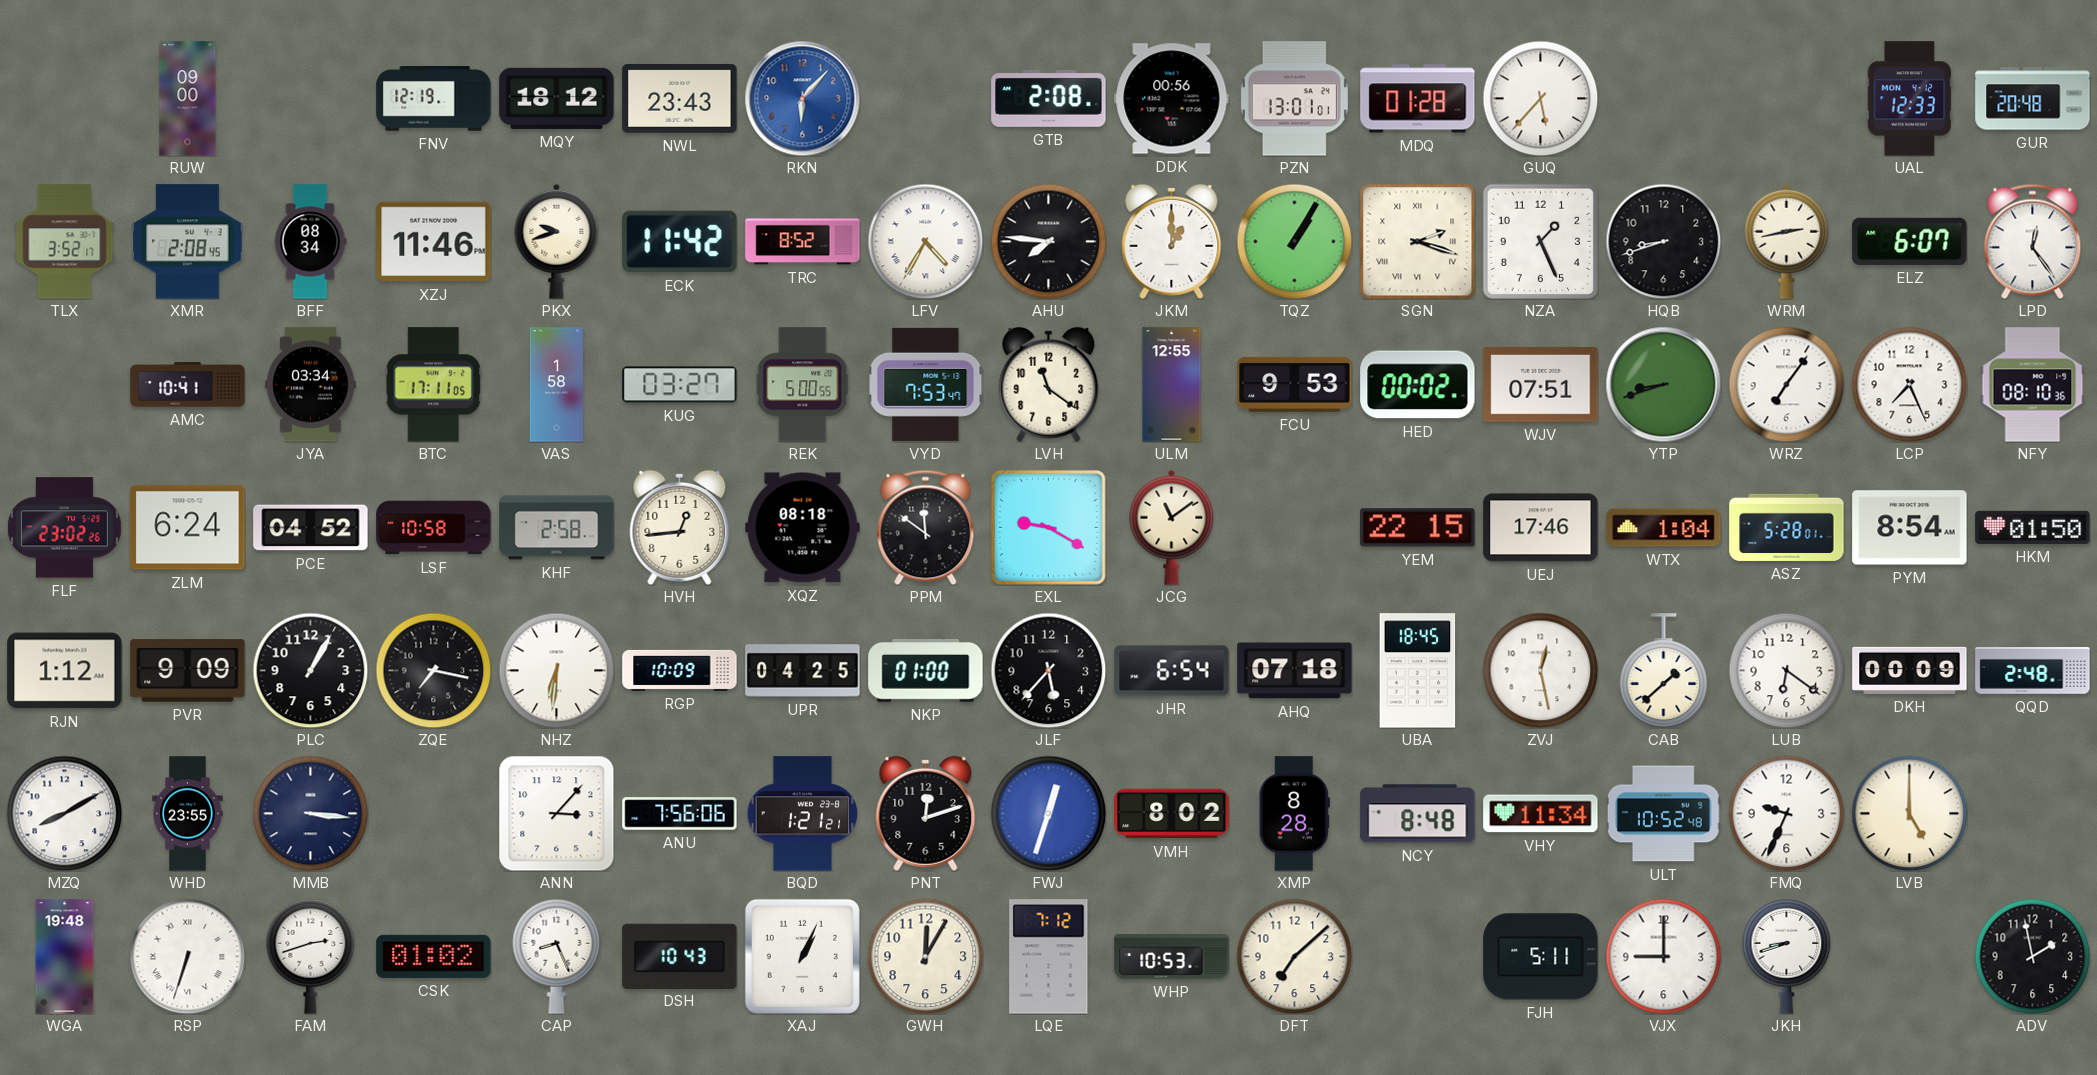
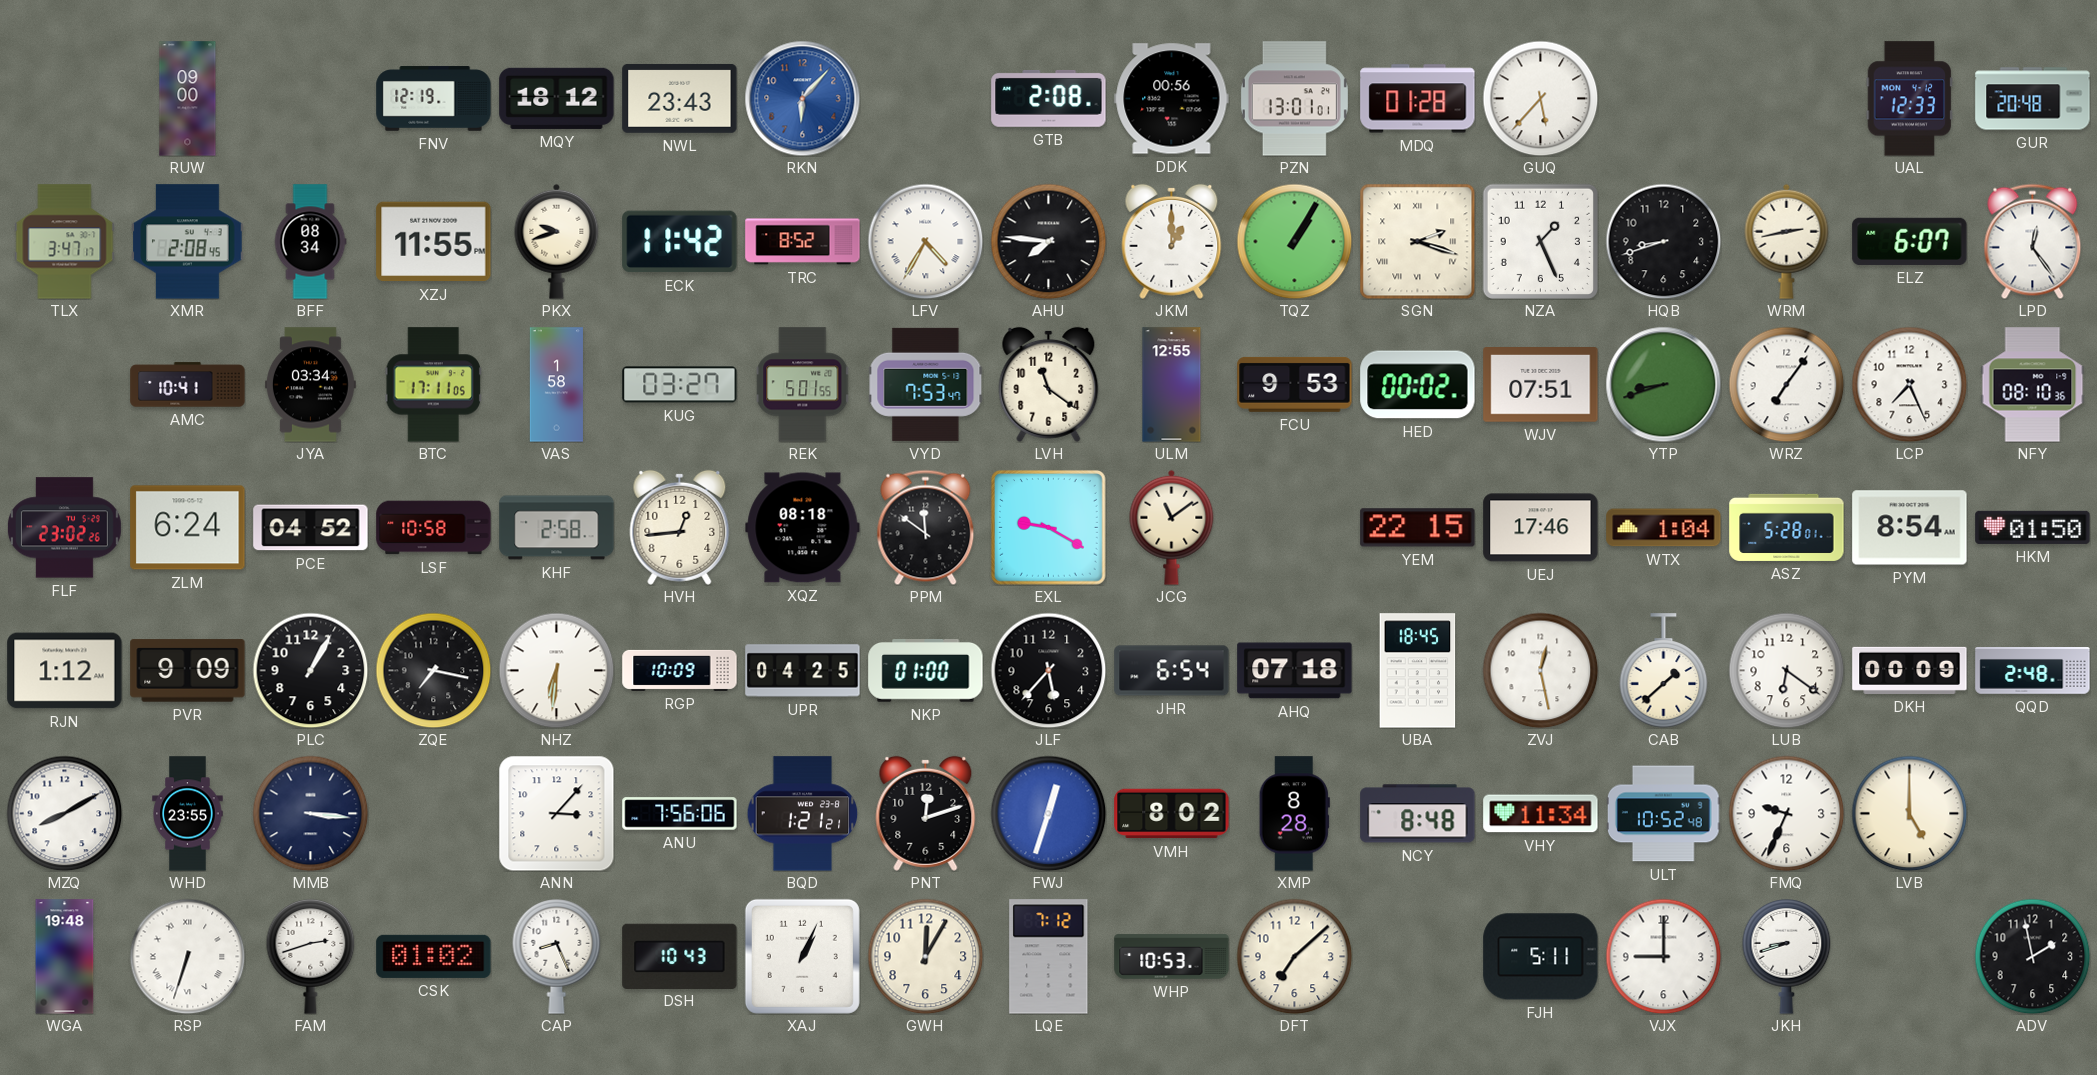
TLX: 3:52 -> 3:47 (65, 242)
XZJ: 11:46 -> 11:55 (434, 242)
REK: 5:00 -> 5:01 (803, 385)
